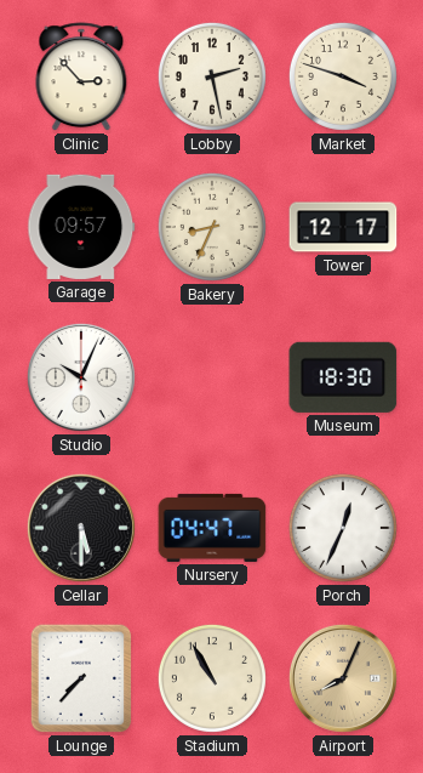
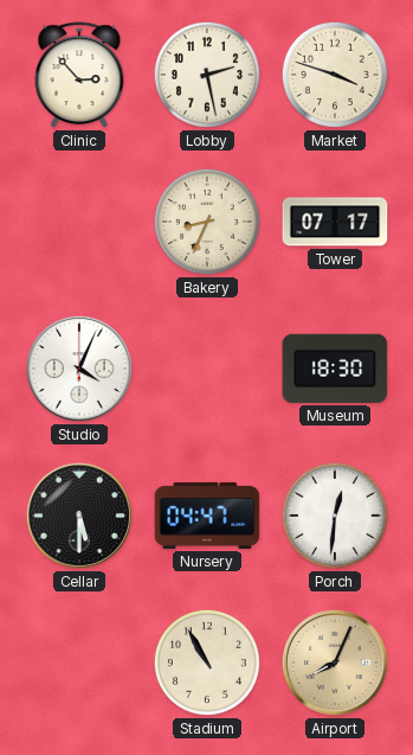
Garage: 09:57 -> none (81, 227)
Tower: 12:17 -> 07:17 (335, 222)
Studio: 10:04 -> 4:04 (79, 369)
Porch: 12:34 -> 12:31 (335, 516)
Lounge: 7:37 -> none (81, 678)
